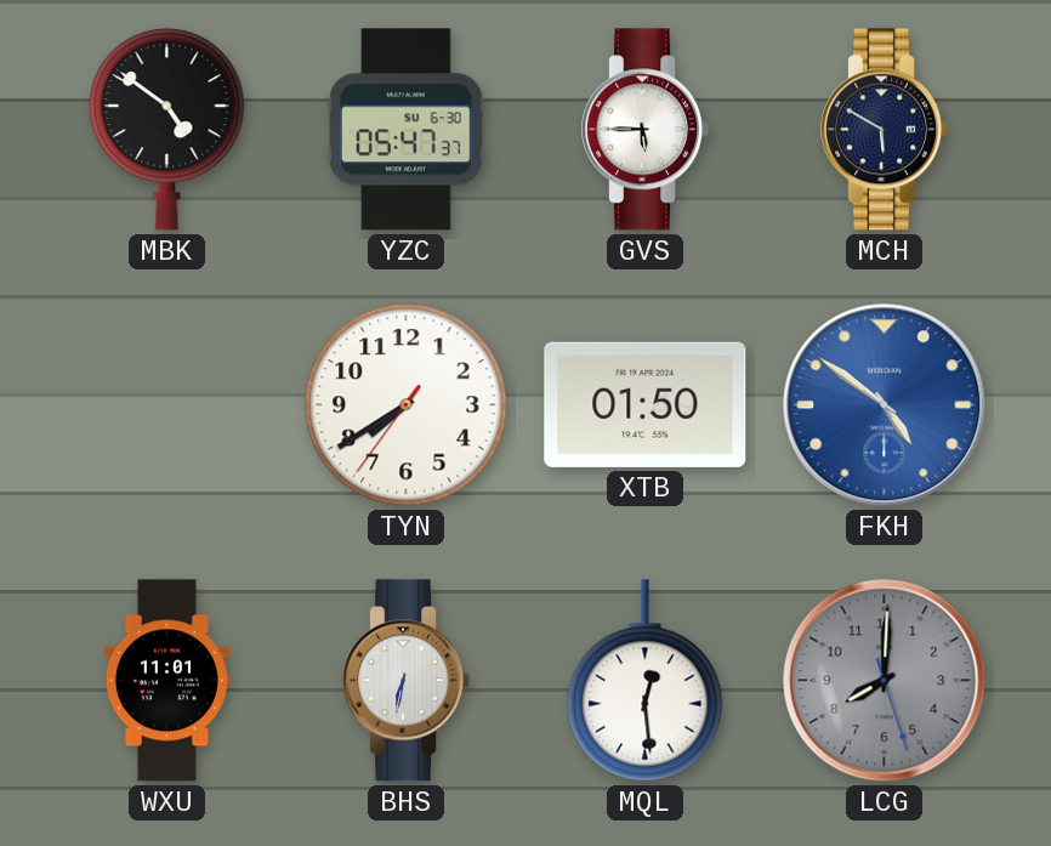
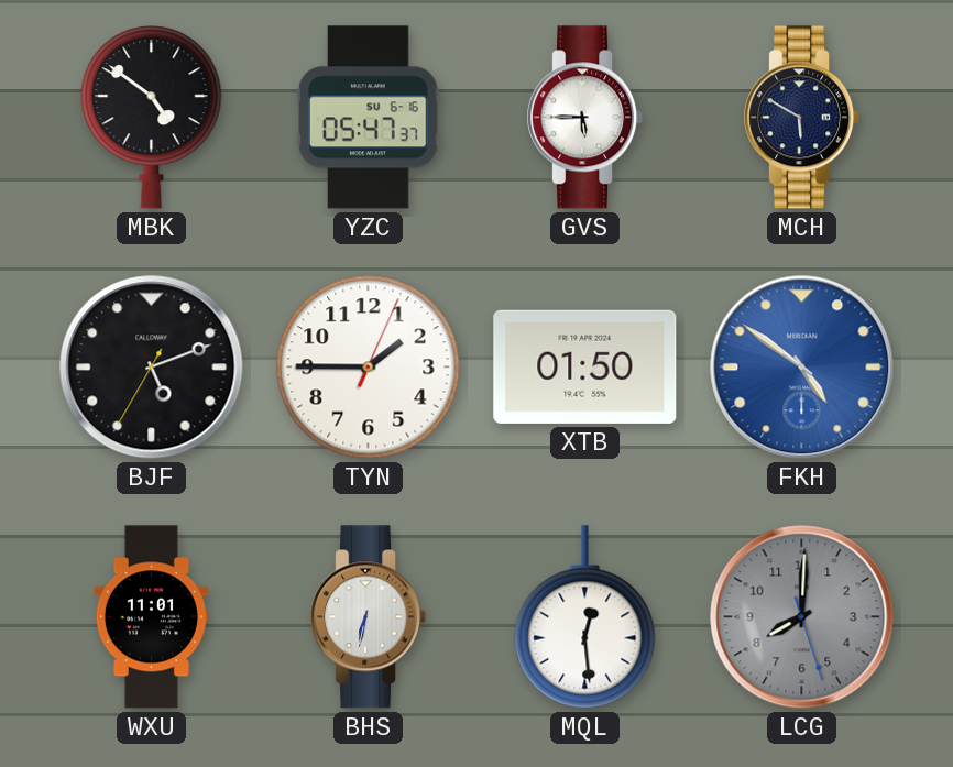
YZC date: SU 6-30 -> SU 6-16 (369, 118)
BJF: none -> 5:11 (152, 368)
TYN: 7:39 -> 1:45 (369, 368)
